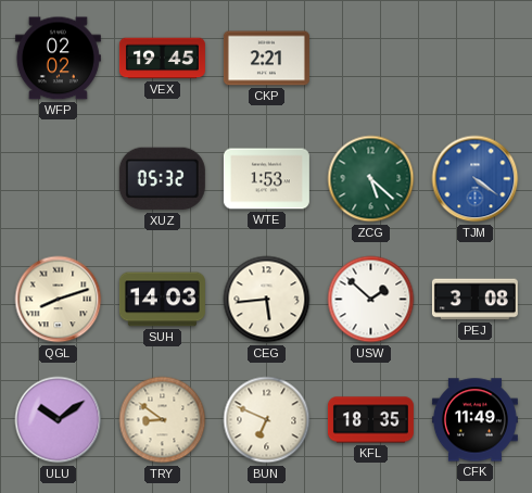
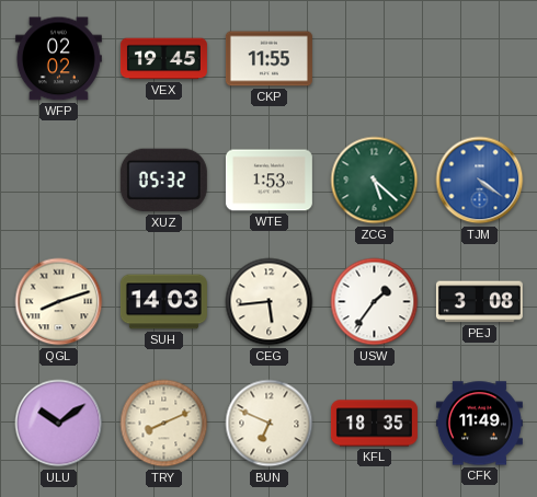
CKP: 2:21 -> 11:55 (268, 59)
USW: 1:52 -> 1:36 (375, 302)
TRY: 8:51 -> 8:11 (164, 424)
